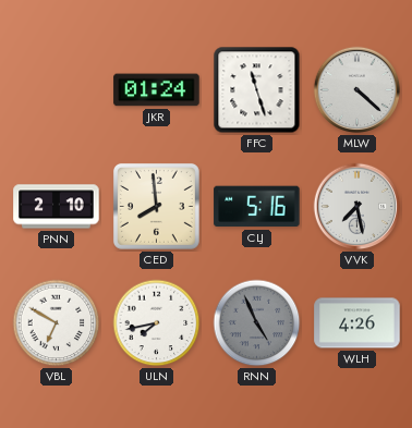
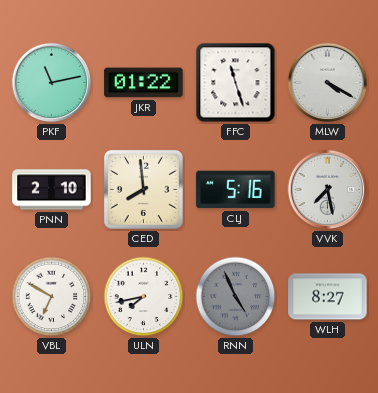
PKF: none -> 11:13 (52, 83)
JKR: 01:24 -> 01:22 (144, 83)
MLW: 4:22 -> 4:20 (328, 83)
WLH: 4:26 -> 8:27 (328, 297)
